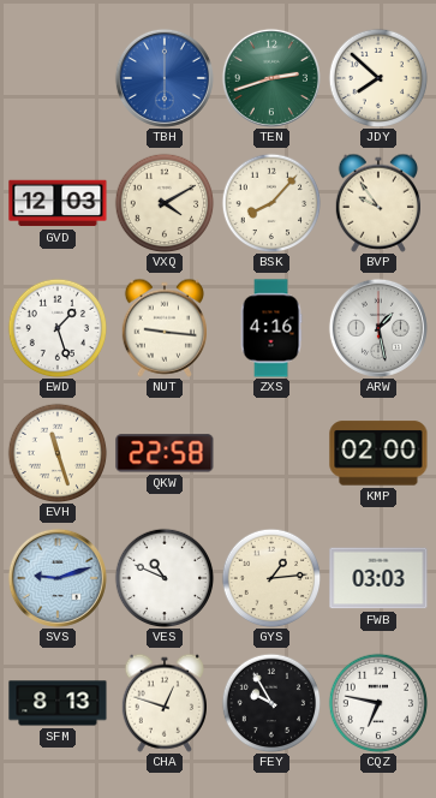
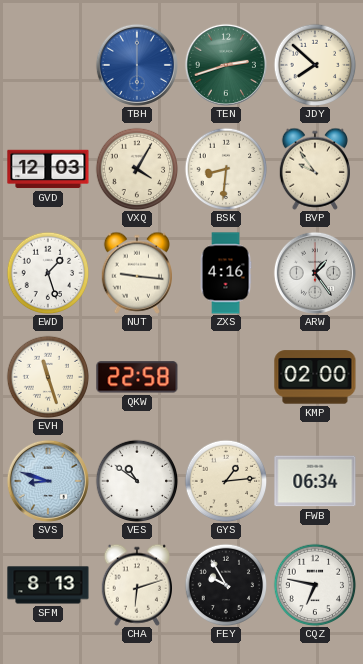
VXQ: 4:10 -> 4:05 (137, 169)
BSK: 8:07 -> 8:31 (226, 169)
ARW: 1:28 -> 1:24 (315, 273)
SVS: 9:12 -> 8:48 (48, 481)
VES: 10:49 -> 10:51 (137, 481)
FWB: 03:03 -> 06:34 (315, 481)
CHA: 12:48 -> 6:12 (136, 585)
